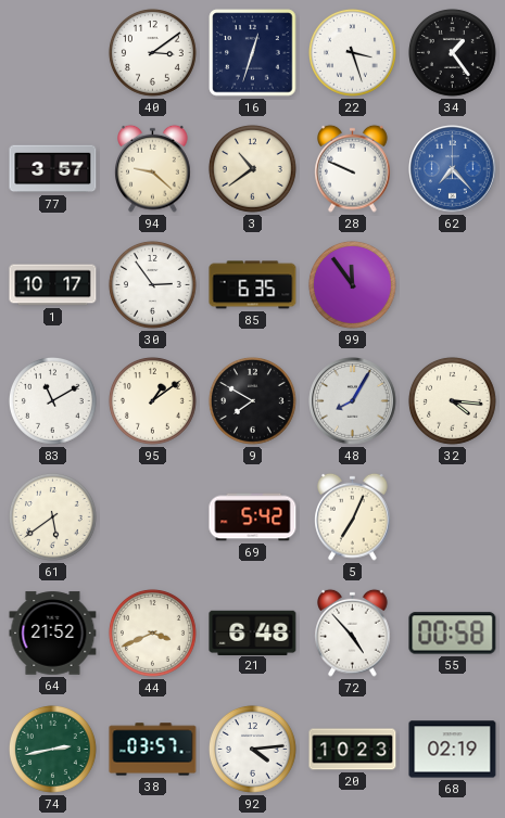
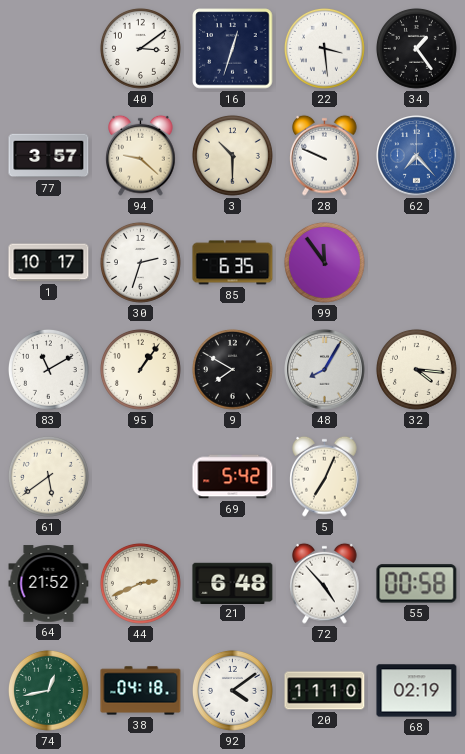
22: 3:27 -> 3:29 (325, 48)
3: 10:39 -> 10:30 (233, 155)
30: 2:54 -> 2:33 (141, 262)
95: 1:09 -> 1:06 (141, 369)
44: 3:41 -> 2:41 (141, 583)
74: 2:43 -> 12:43 (49, 690)
38: 03:57 -> 04:18 (141, 691)
92: 4:14 -> 4:09 (233, 690)
20: 10:23 -> 11:10 (325, 691)
